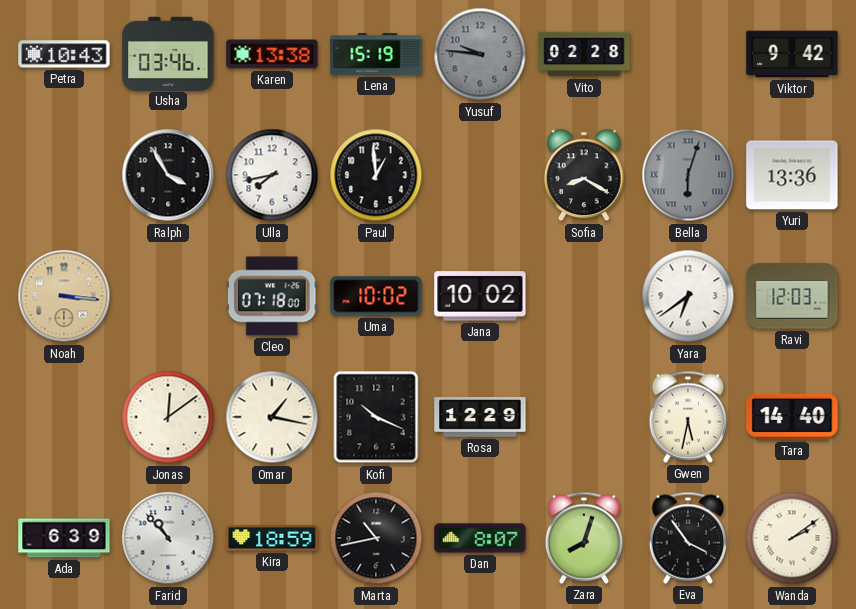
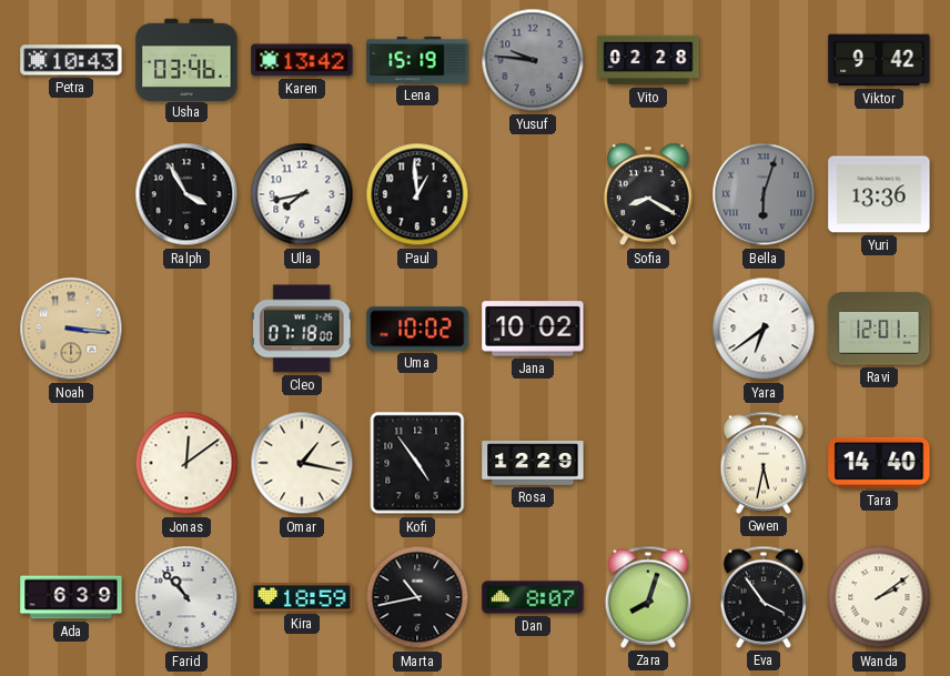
Karen: 13:38 -> 13:42 (302, 60)
Ravi: 12:03 -> 12:01 (879, 329)
Kofi: 10:19 -> 4:54 (417, 463)
